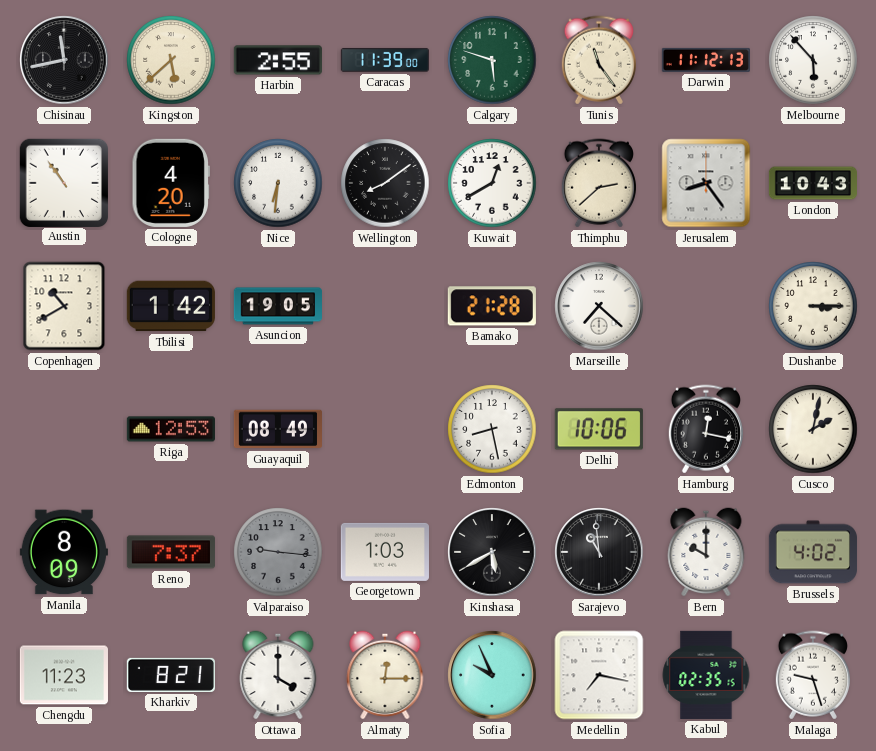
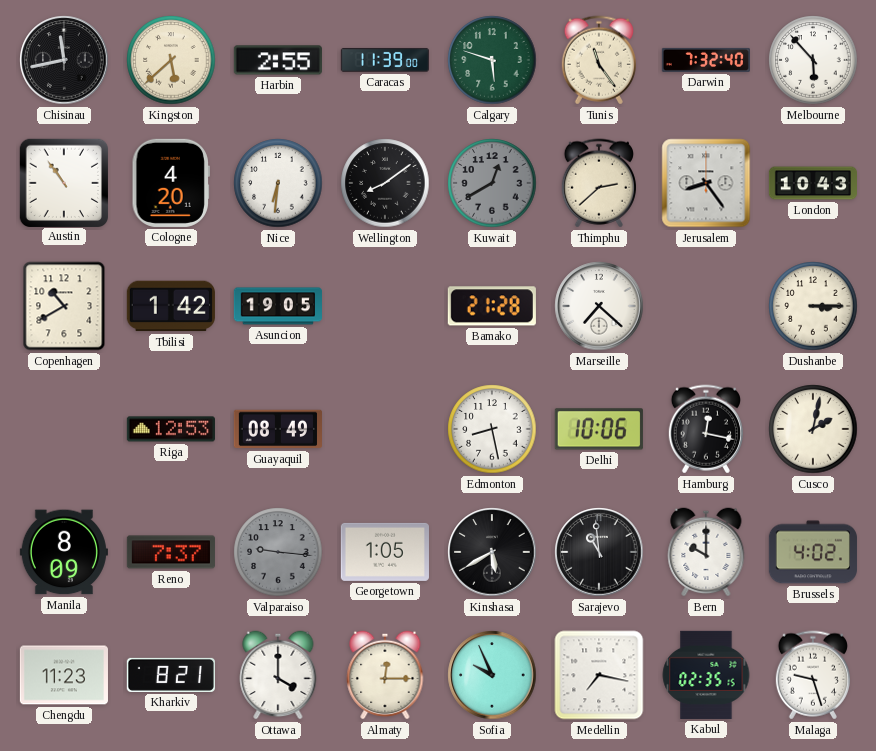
Darwin: 11:12 -> 7:32 (705, 60)
Kuwait dial: white -> grey (492, 183)
Georgetown: 1:03 -> 1:05 (385, 552)
